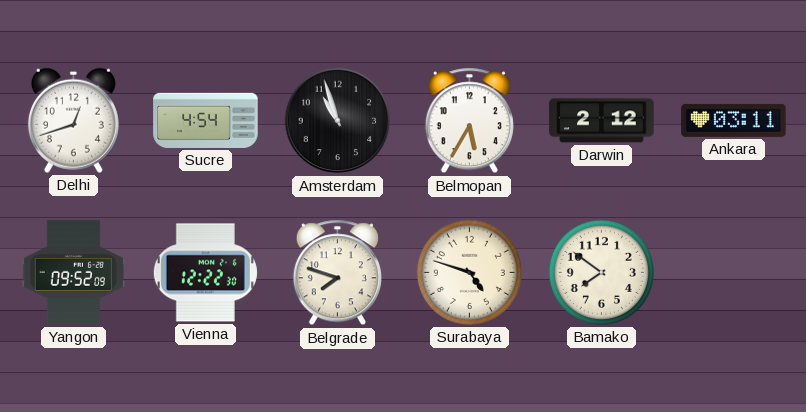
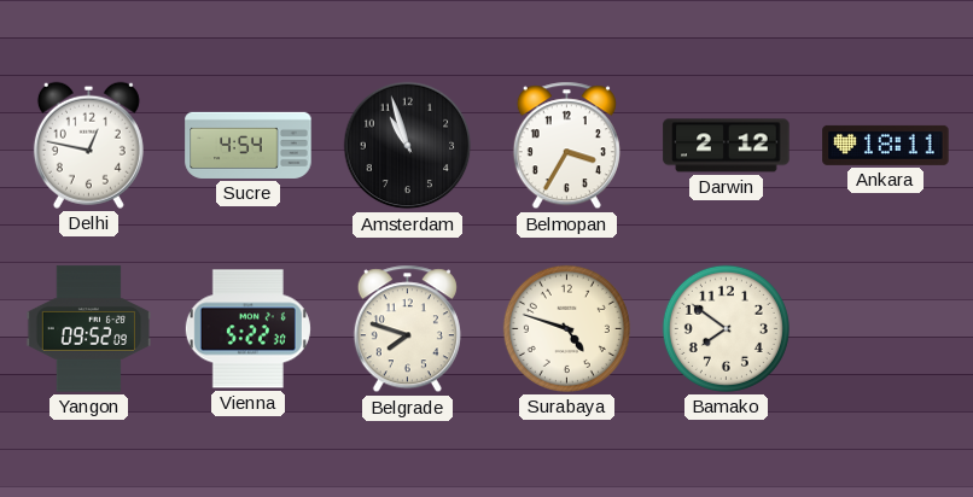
Delhi: 12:42 -> 12:47 (88, 145)
Belmopan: 5:35 -> 3:35 (566, 146)
Ankara: 03:11 -> 18:11 (886, 145)
Vienna: 12:22 -> 5:22 (247, 329)
